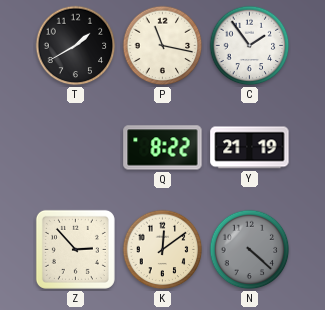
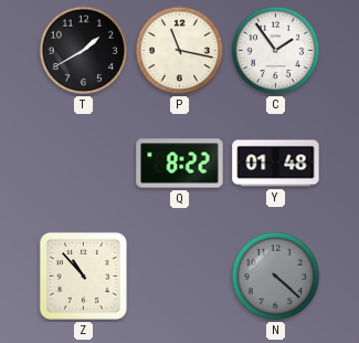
Y: 21:19 -> 01:48 (276, 164)
Z: 2:53 -> 10:53 (83, 276)
K: 12:09 -> none (163, 250)
